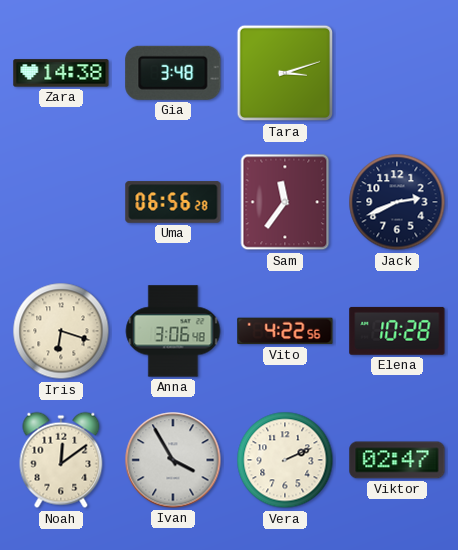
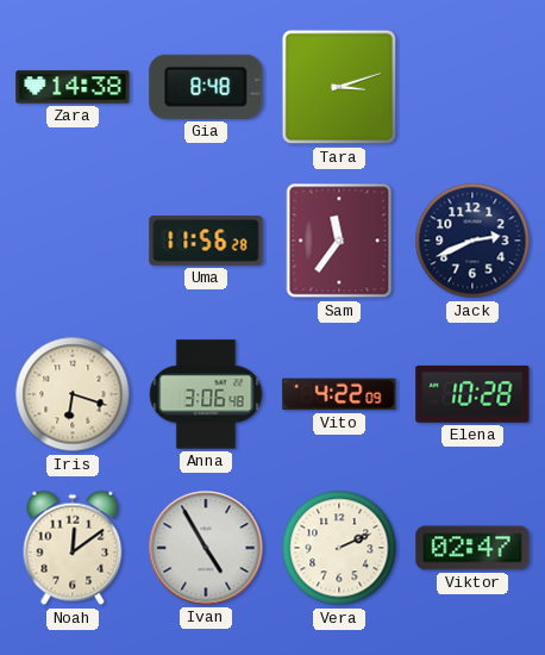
Gia: 3:48 -> 8:48 (206, 87)
Uma: 06:56 -> 11:56 (206, 241)
Vito: 4:22:56 -> 4:22:09 (339, 394)
Ivan: 3:55 -> 4:55 (206, 548)
